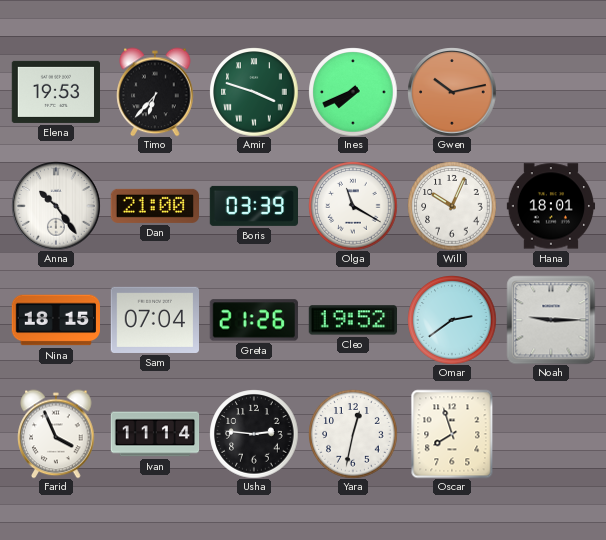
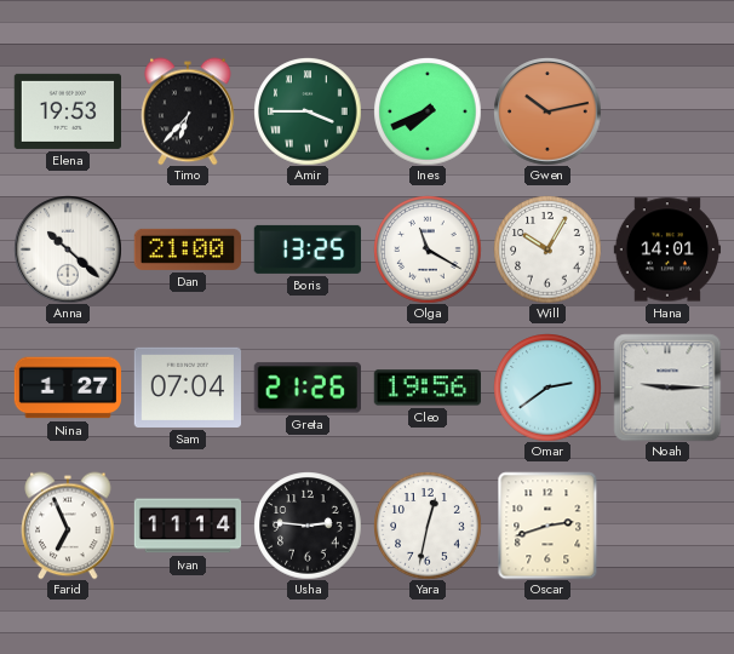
Amir: 3:48 -> 3:45 (308, 111)
Anna: 10:24 -> 10:22 (68, 249)
Boris: 03:39 -> 13:25 (306, 249)
Will: 10:04 -> 10:05 (547, 249)
Hana: 18:01 -> 14:01 (667, 249)
Nina: 18:15 -> 1:27 (67, 388)
Cleo: 19:52 -> 19:56 (426, 388)
Farid: 3:56 -> 6:56 (68, 526)
Oscar: 7:57 -> 2:42 (547, 526)
